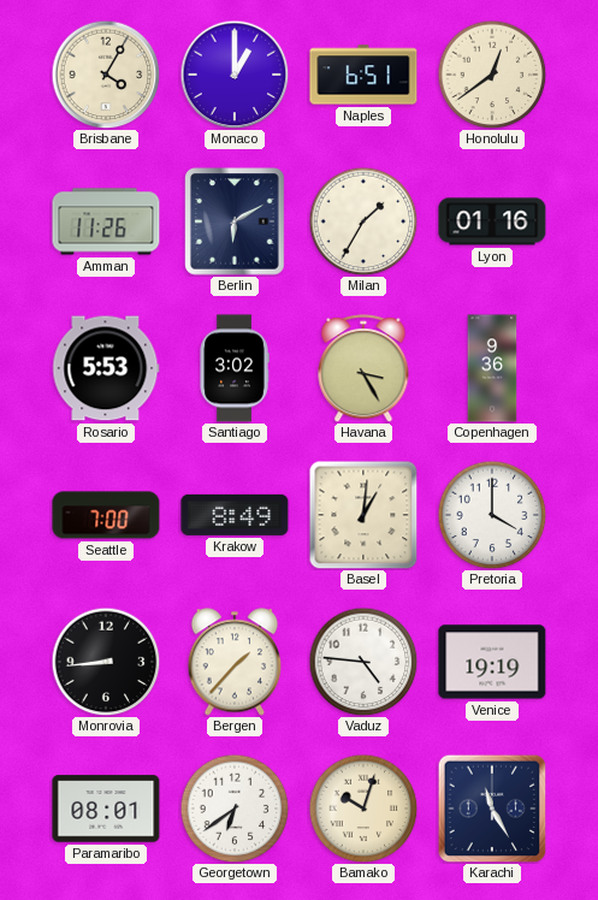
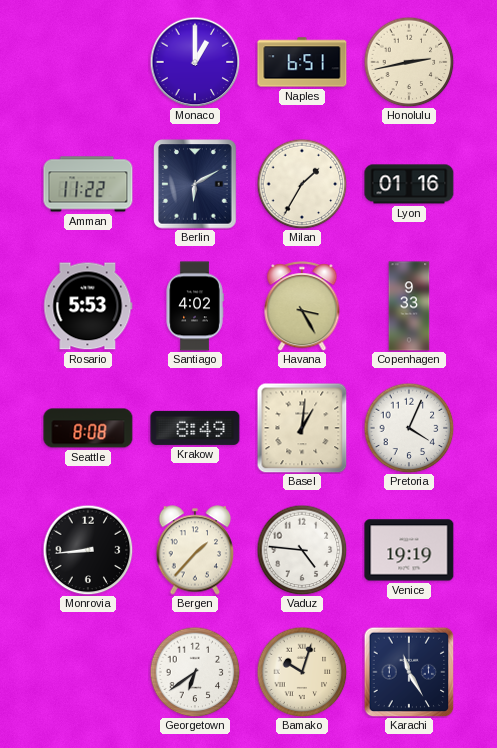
Brisbane: 4:05 -> none (106, 75)
Honolulu: 12:39 -> 2:43 (409, 62)
Amman: 11:26 -> 11:22 (88, 184)
Santiago: 3:02 -> 4:02 (195, 306)
Copenhagen: 9:36 -> 9:33 (409, 306)
Seattle: 7:00 -> 8:08 (88, 428)
Pretoria: 4:00 -> 4:04 (409, 428)
Paramaribo: 08:01 -> none (106, 809)
